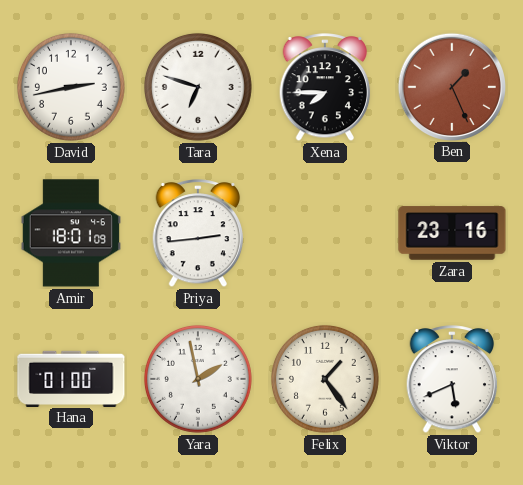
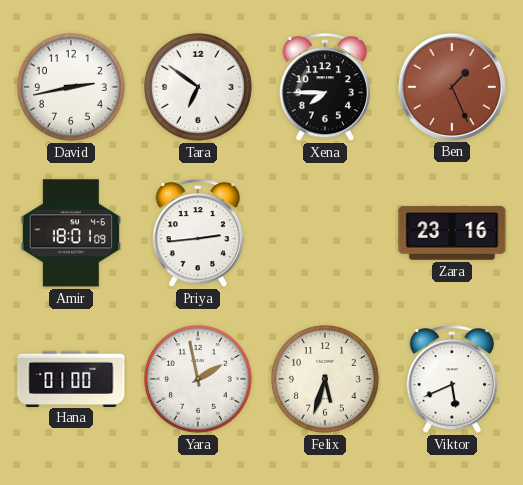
Tara: 6:48 -> 6:51 (198, 87)
Felix: 1:24 -> 5:33 (325, 379)
